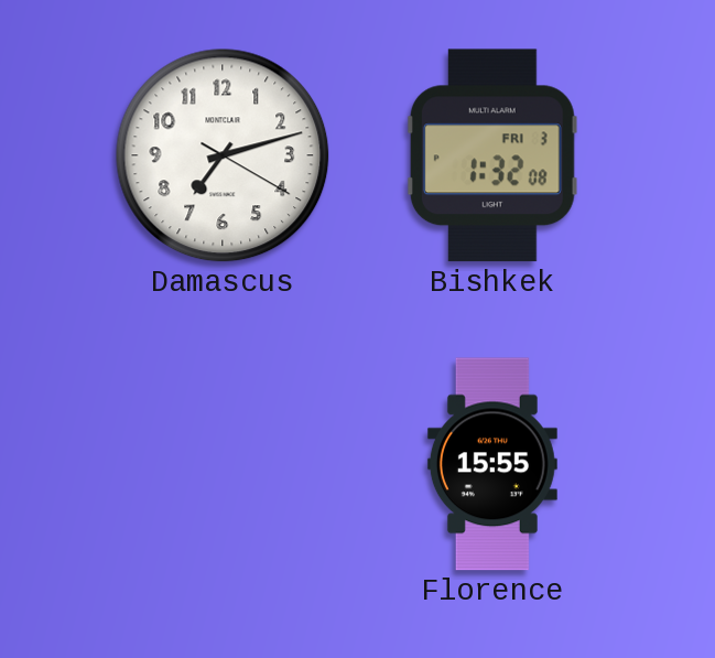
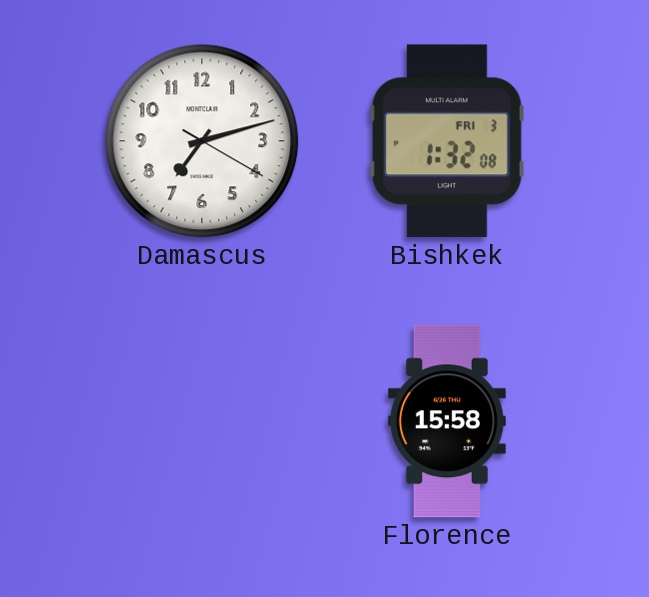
Florence: 15:55 -> 15:58 (447, 421)
